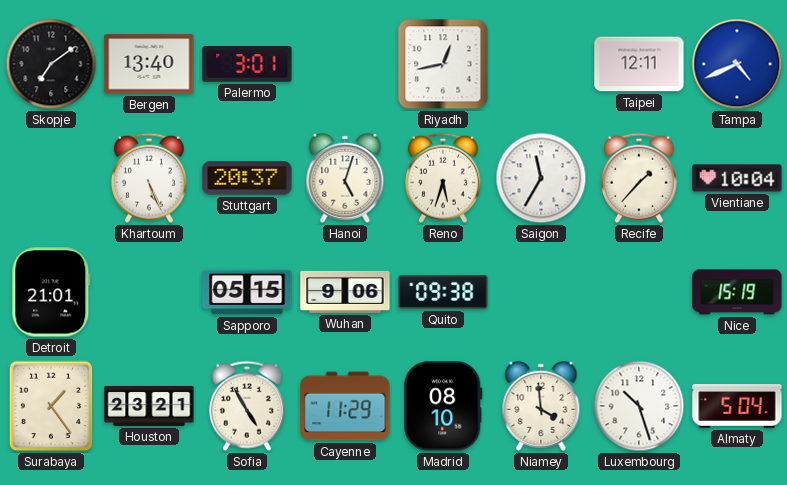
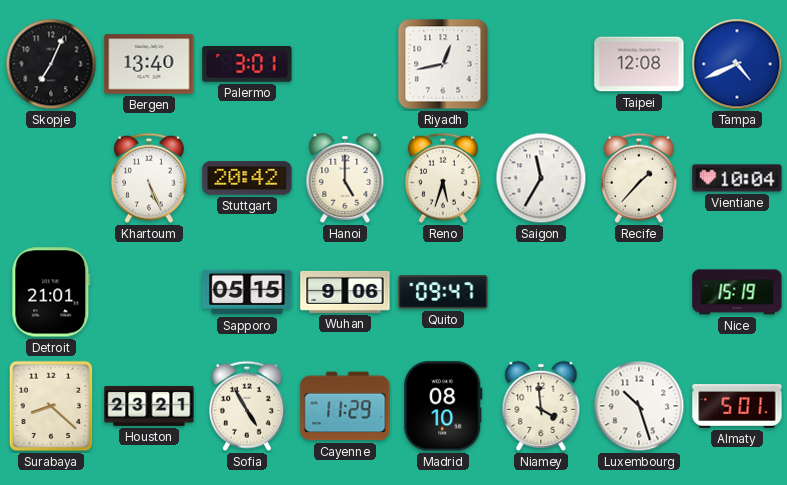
Skopje: 7:09 -> 7:04 (51, 64)
Taipei: 12:11 -> 12:08 (639, 64)
Stuttgart: 20:37 -> 20:42 (247, 178)
Hanoi: 5:03 -> 5:00 (345, 178)
Quito: 09:38 -> 09:47 (443, 292)
Surabaya: 1:24 -> 8:22 (51, 406)
Almaty: 5:04 -> 5:01 (737, 407)
